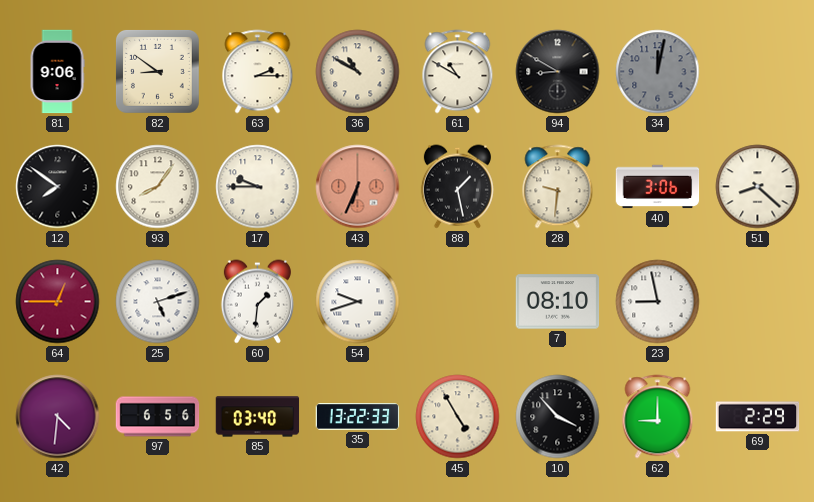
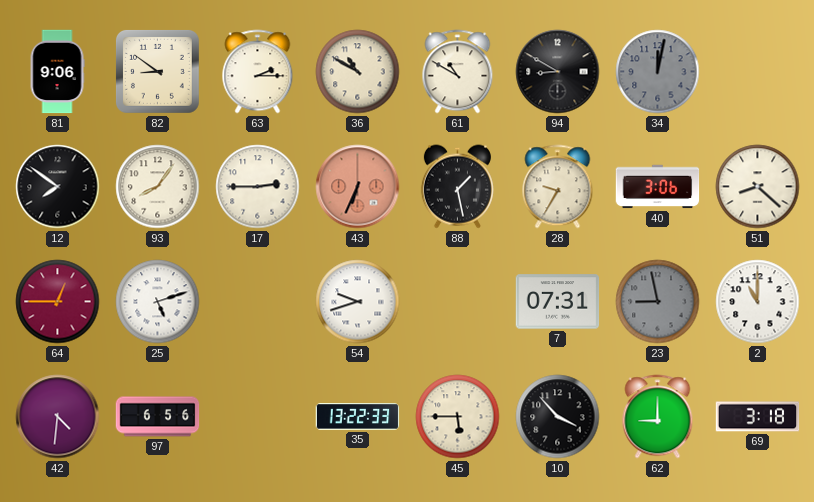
17: 9:45 -> 2:45 (258, 187)
28: 9:31 -> 9:35 (558, 187)
60: 1:31 -> none (257, 302)
7: 08:10 -> 07:31 (558, 302)
23 dial: white -> grey (658, 302)
2: none -> 11:00 (758, 302)
85: 03:40 -> none (258, 417)
45: 4:55 -> 5:45 (458, 417)
69: 2:29 -> 3:18 (758, 417)
